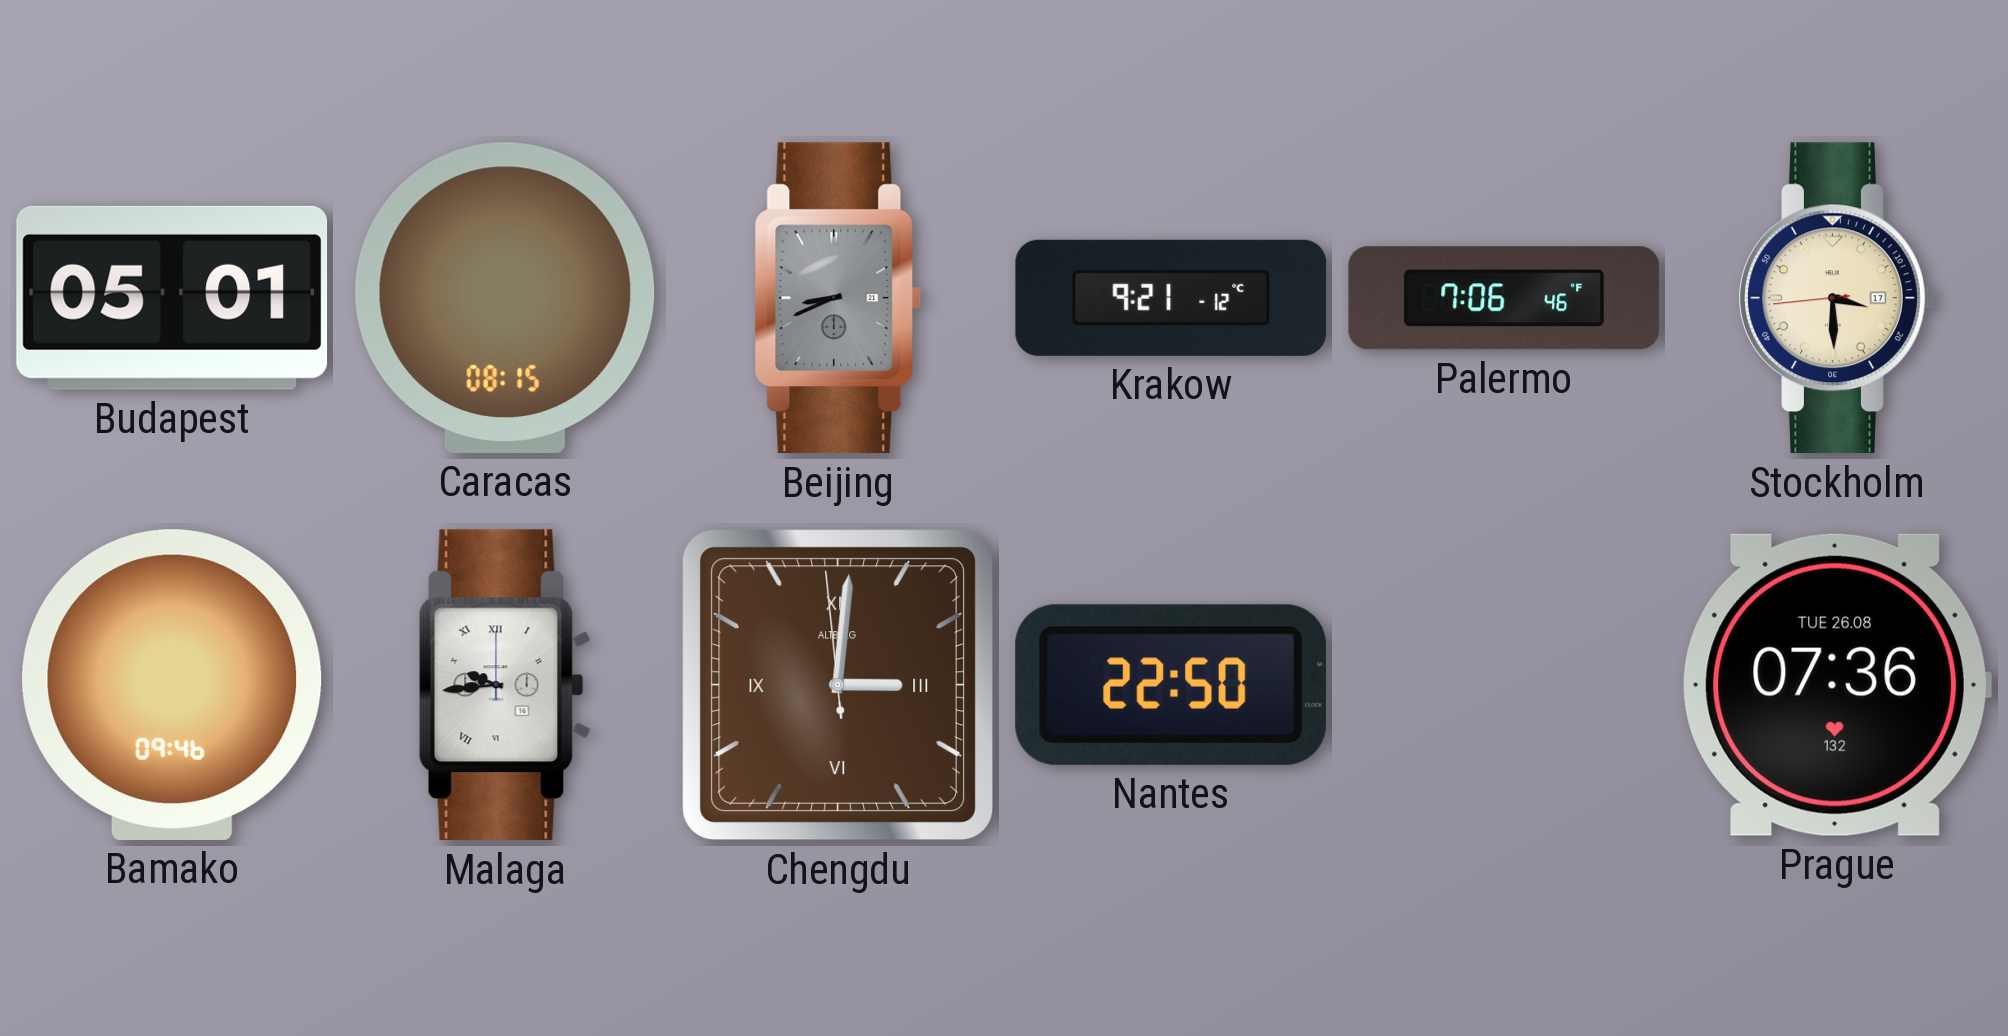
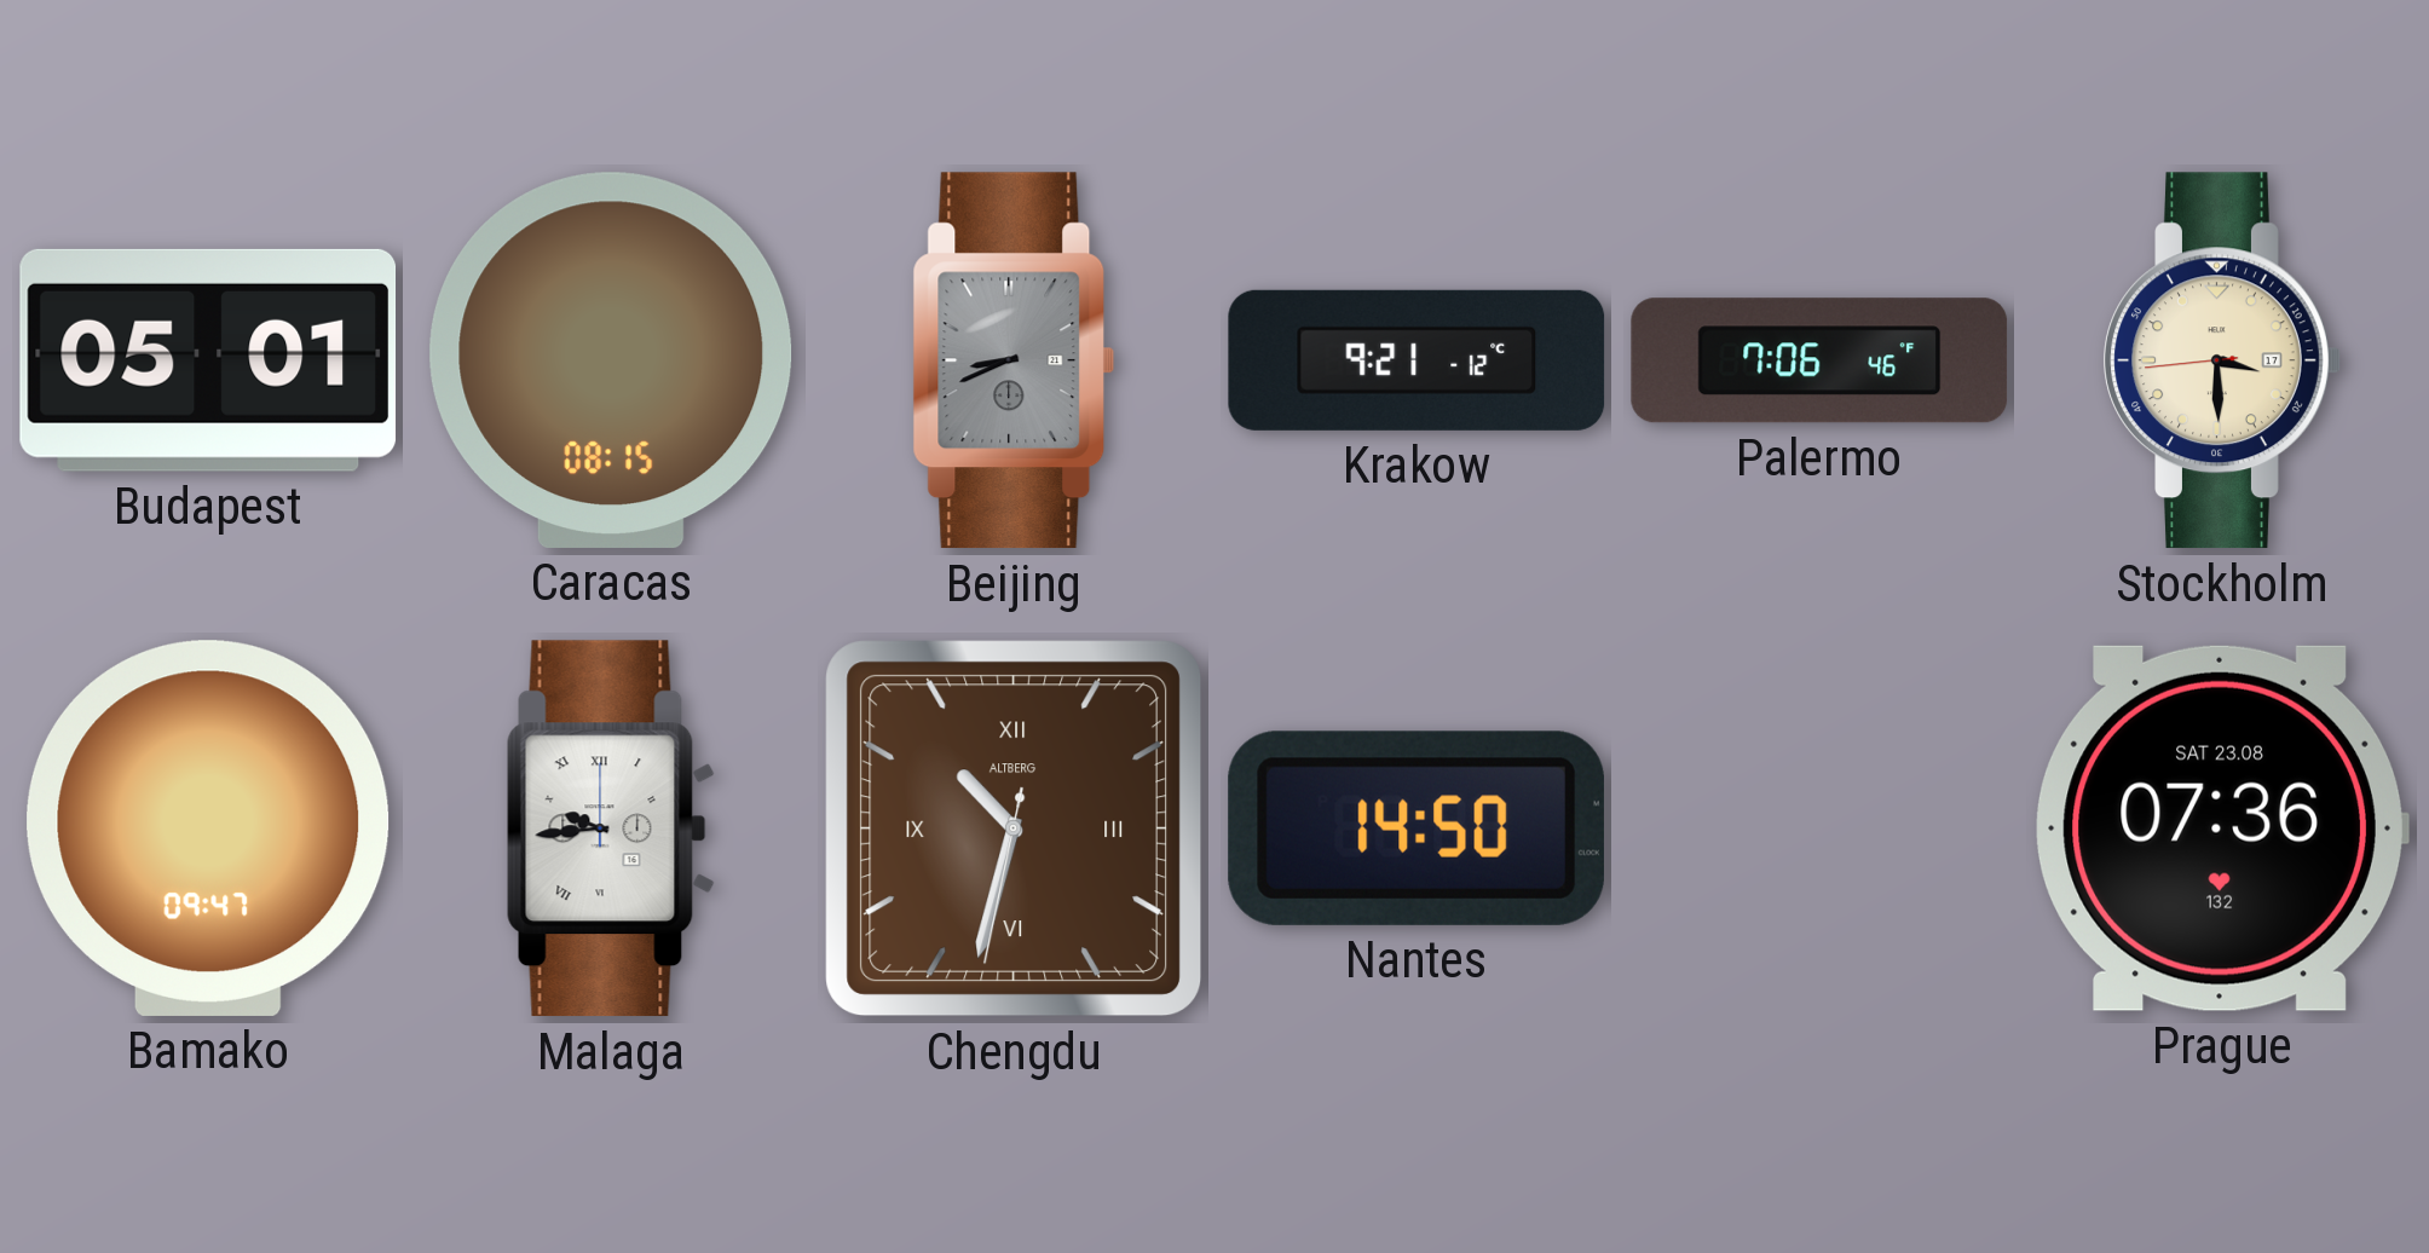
Bamako: 09:46 -> 09:47 (208, 828)
Chengdu: 3:00 -> 10:32 (1014, 828)
Nantes: 22:50 -> 14:50 (1417, 828)
Prague date: TUE 26.08 -> SAT 23.08 (2222, 828)
